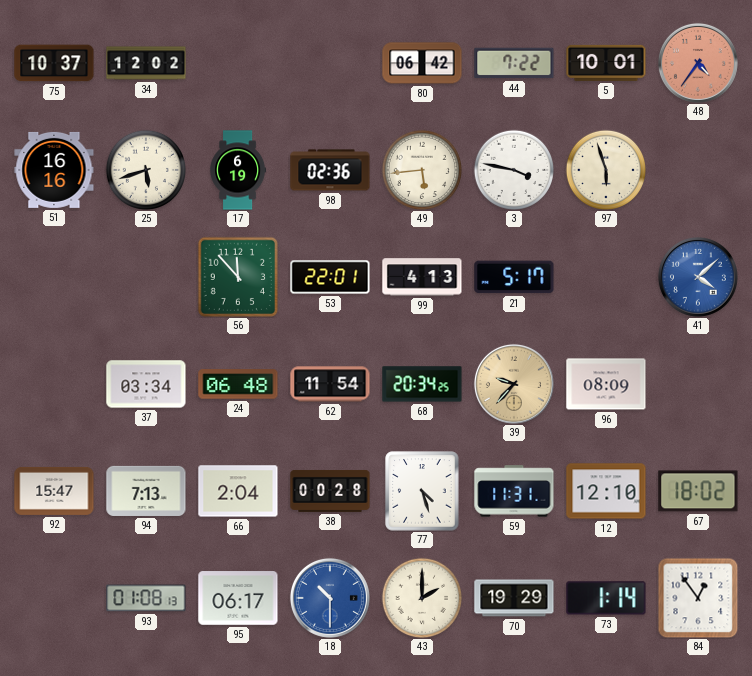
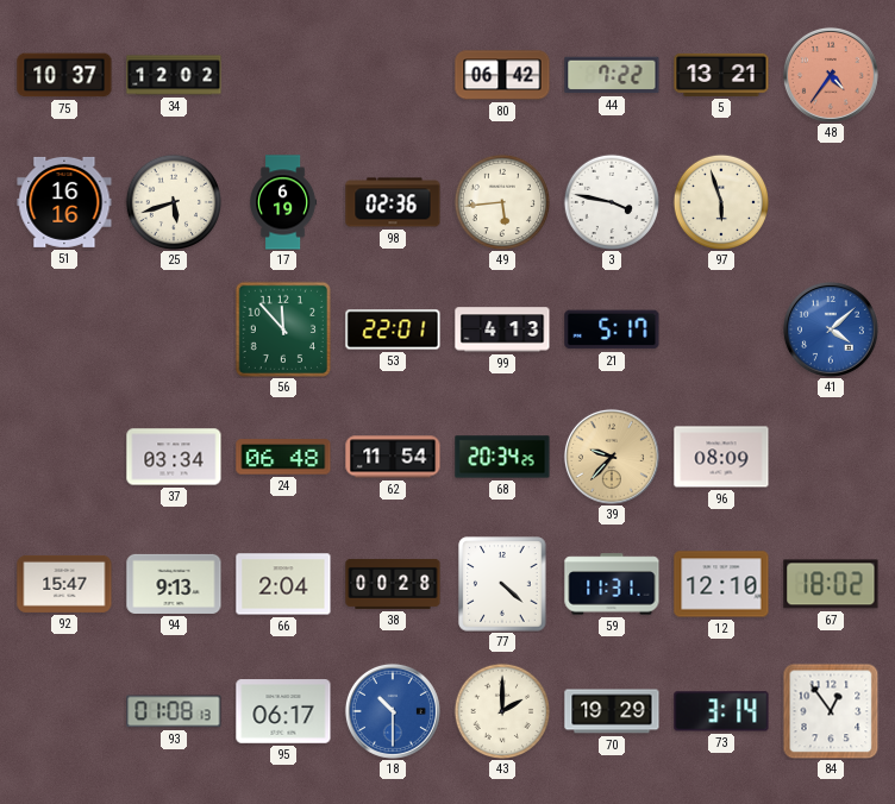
5: 10:01 -> 13:21 (721, 75)
94: 7:13 -> 9:13 (174, 584)
77: 4:27 -> 4:22 (502, 584)
73: 1:14 -> 3:14 (721, 711)
